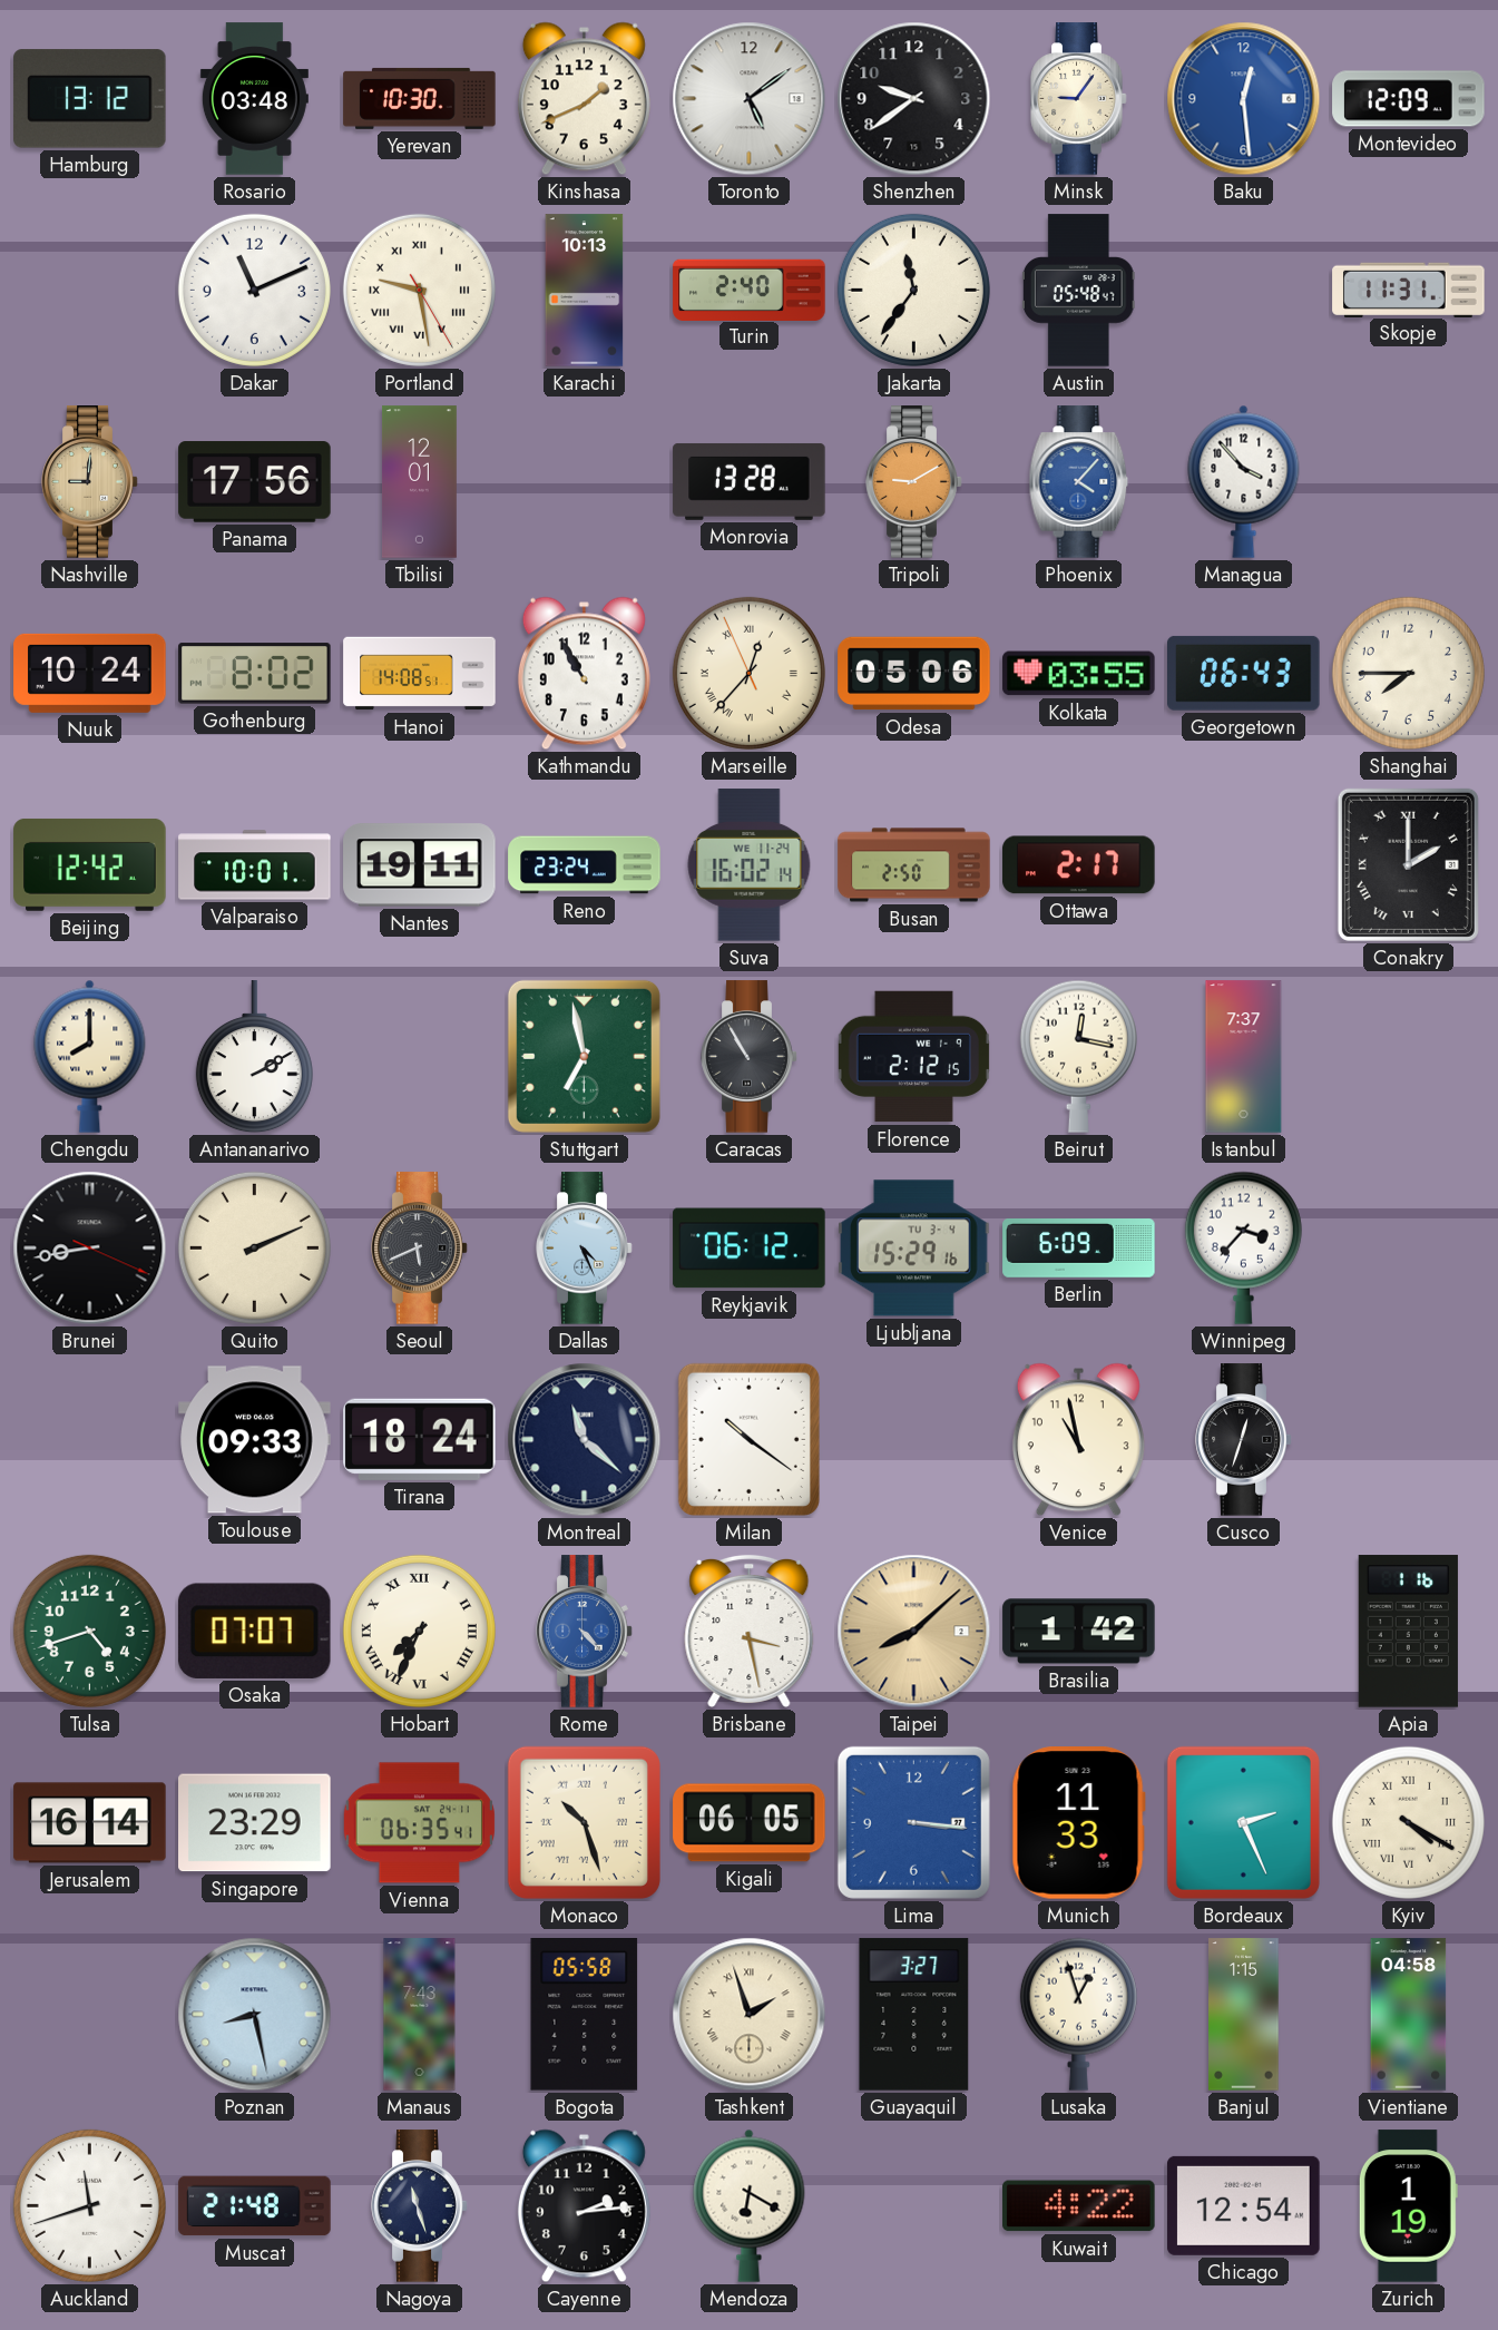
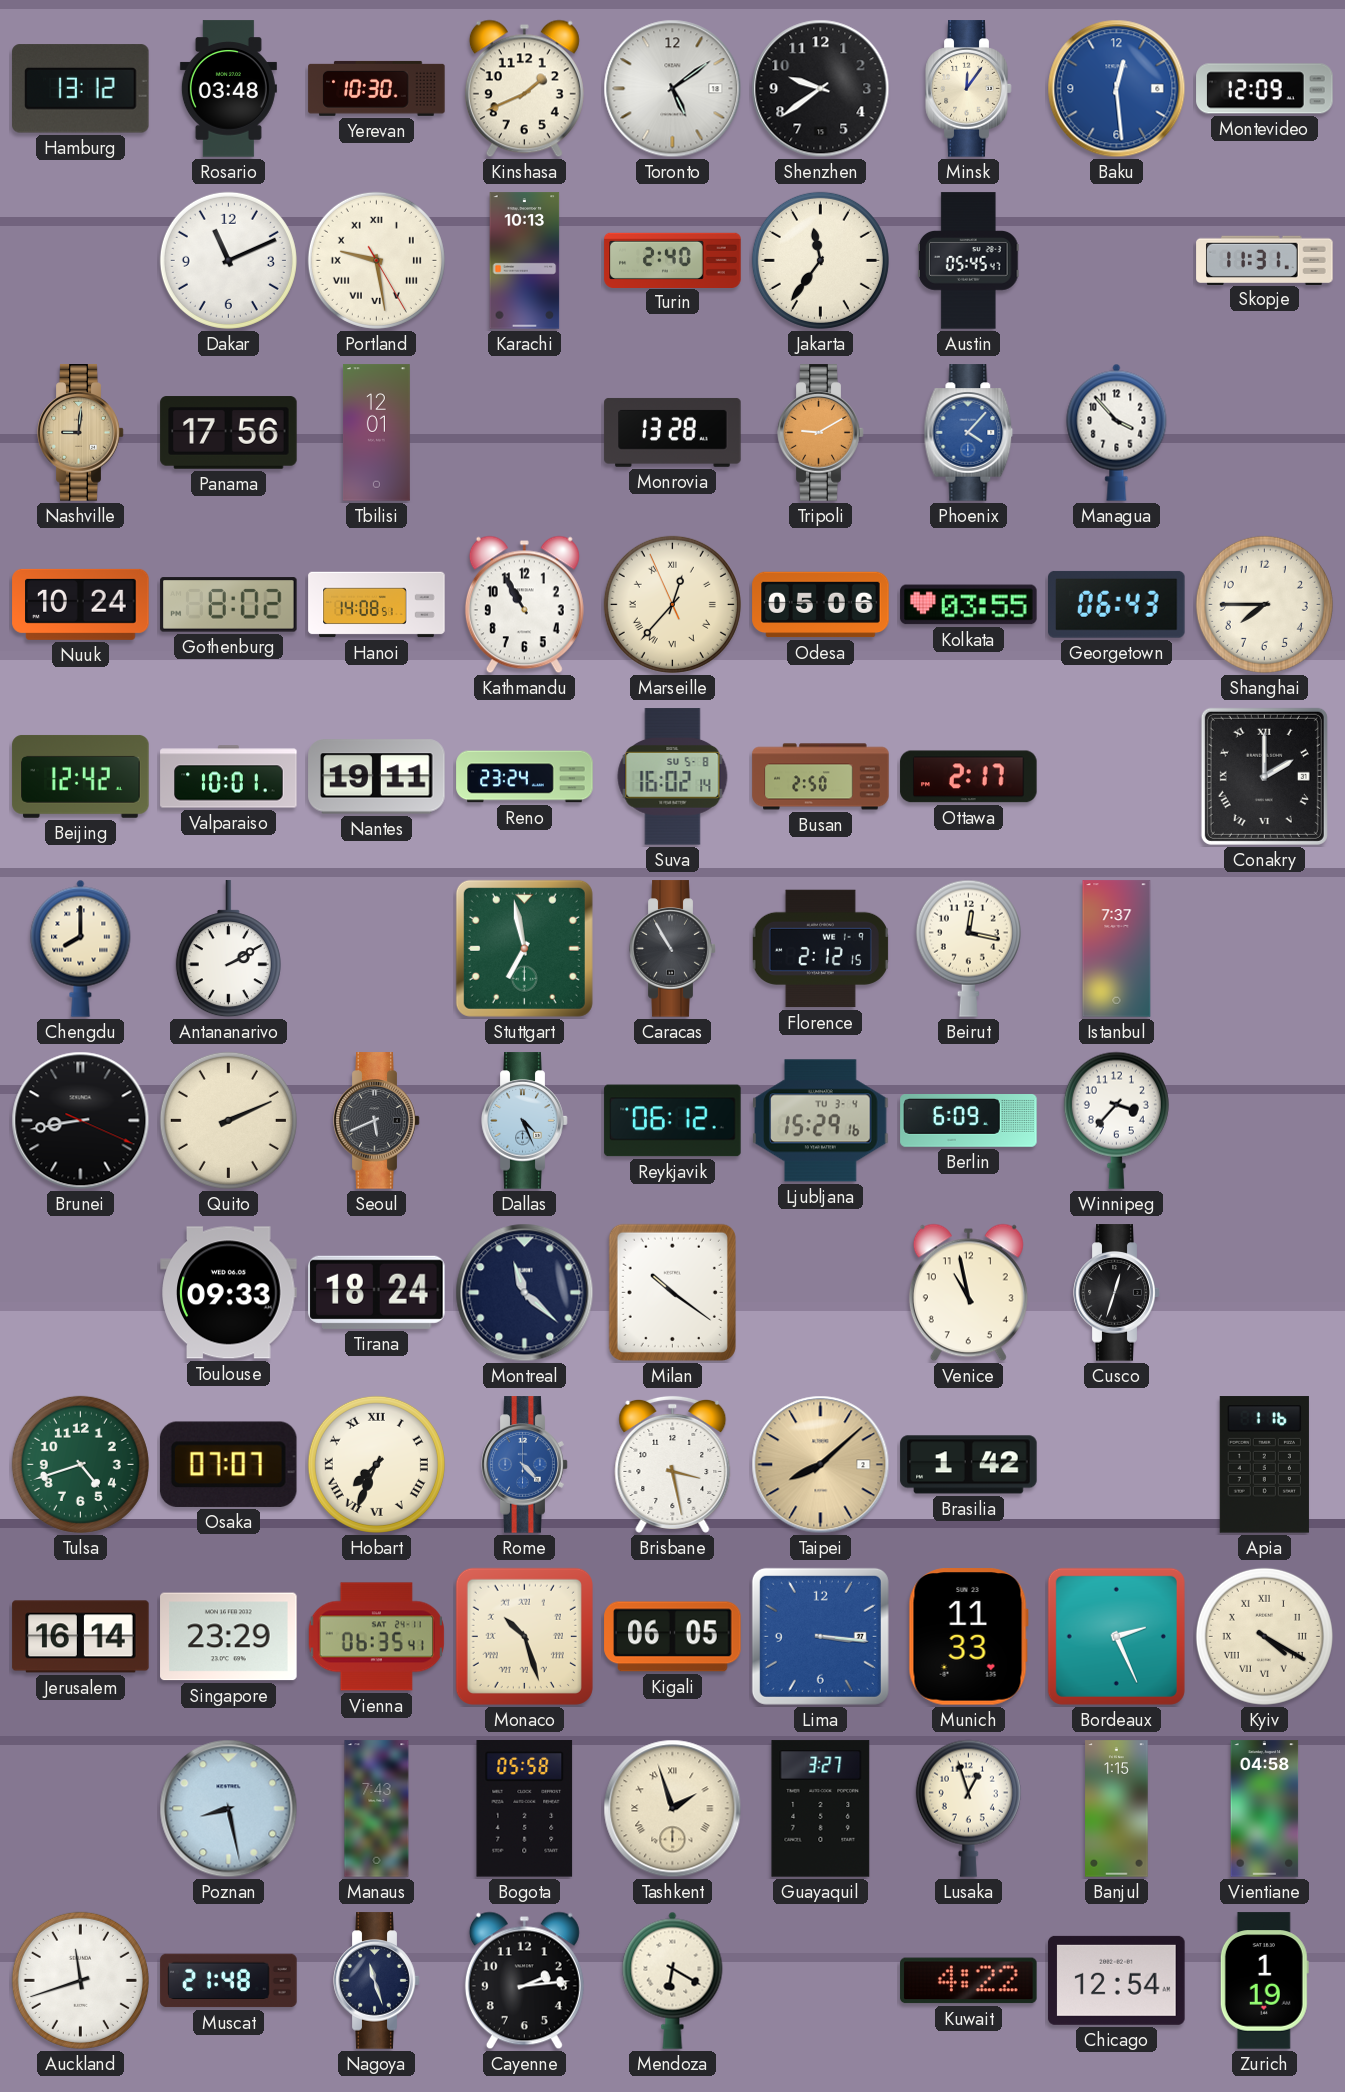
Minsk: 9:06 -> 12:06 (969, 89)
Austin: 05:48 -> 05:45 (968, 261)
Suva date: WE 11-24 -> SU 5-8 (673, 777)
